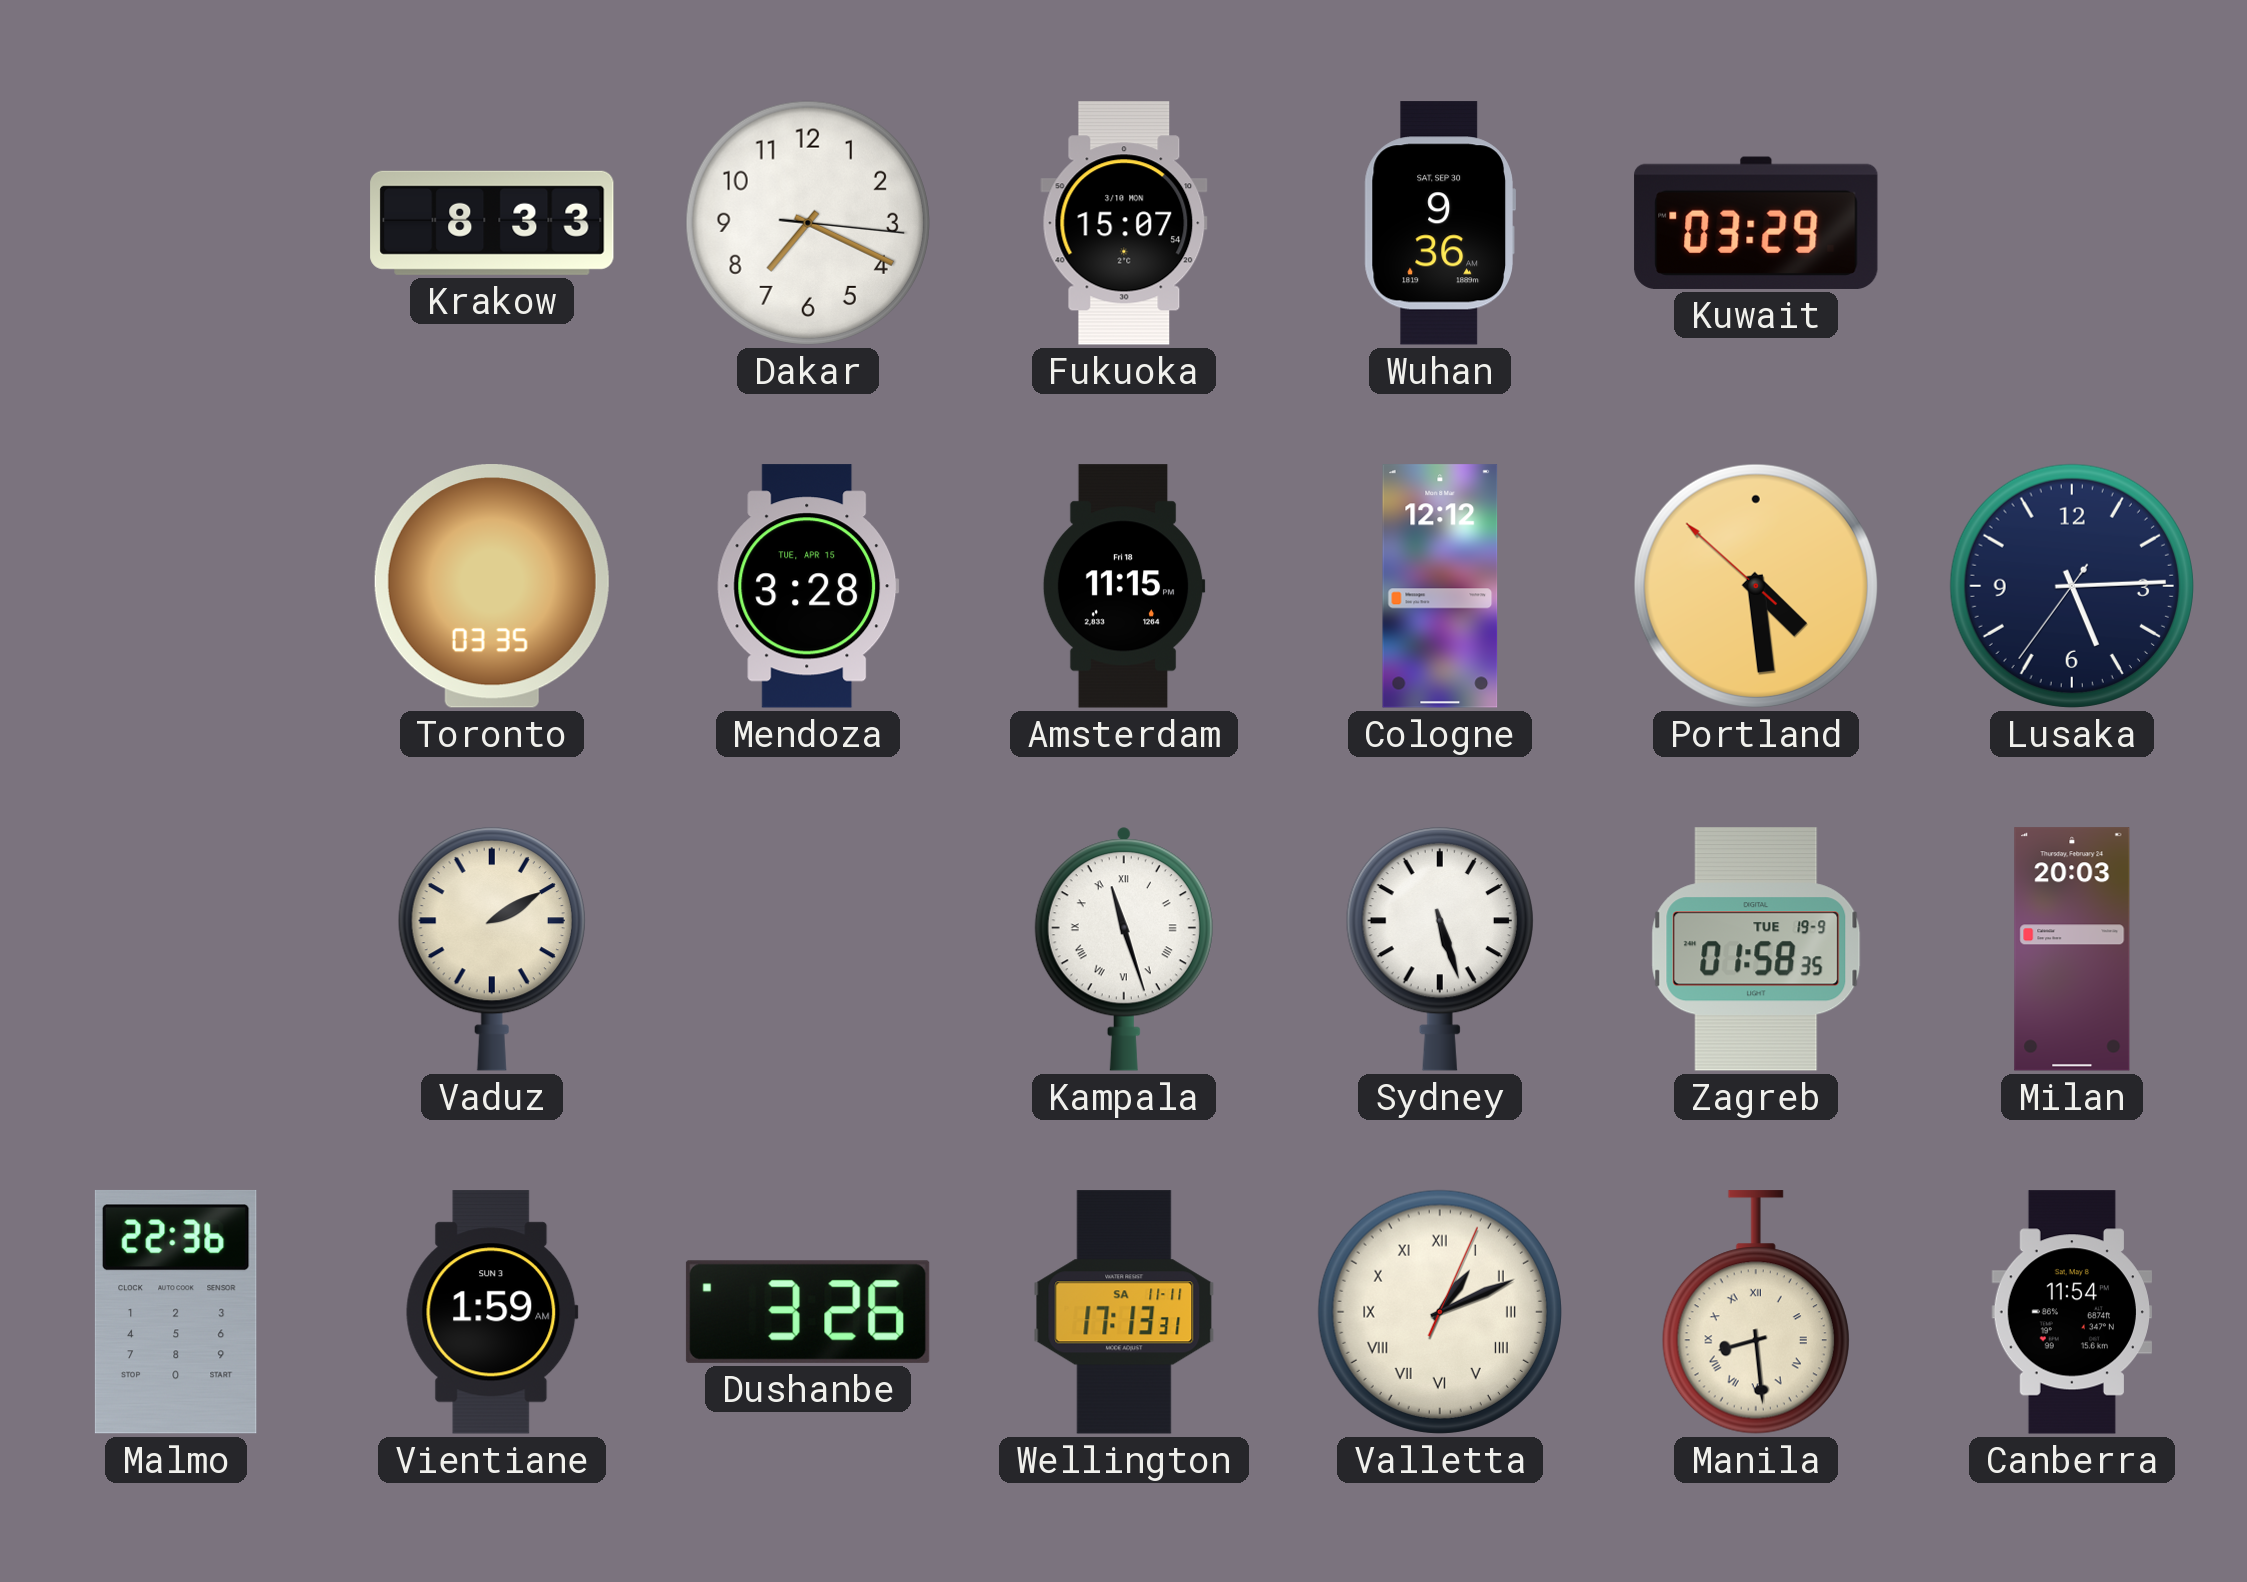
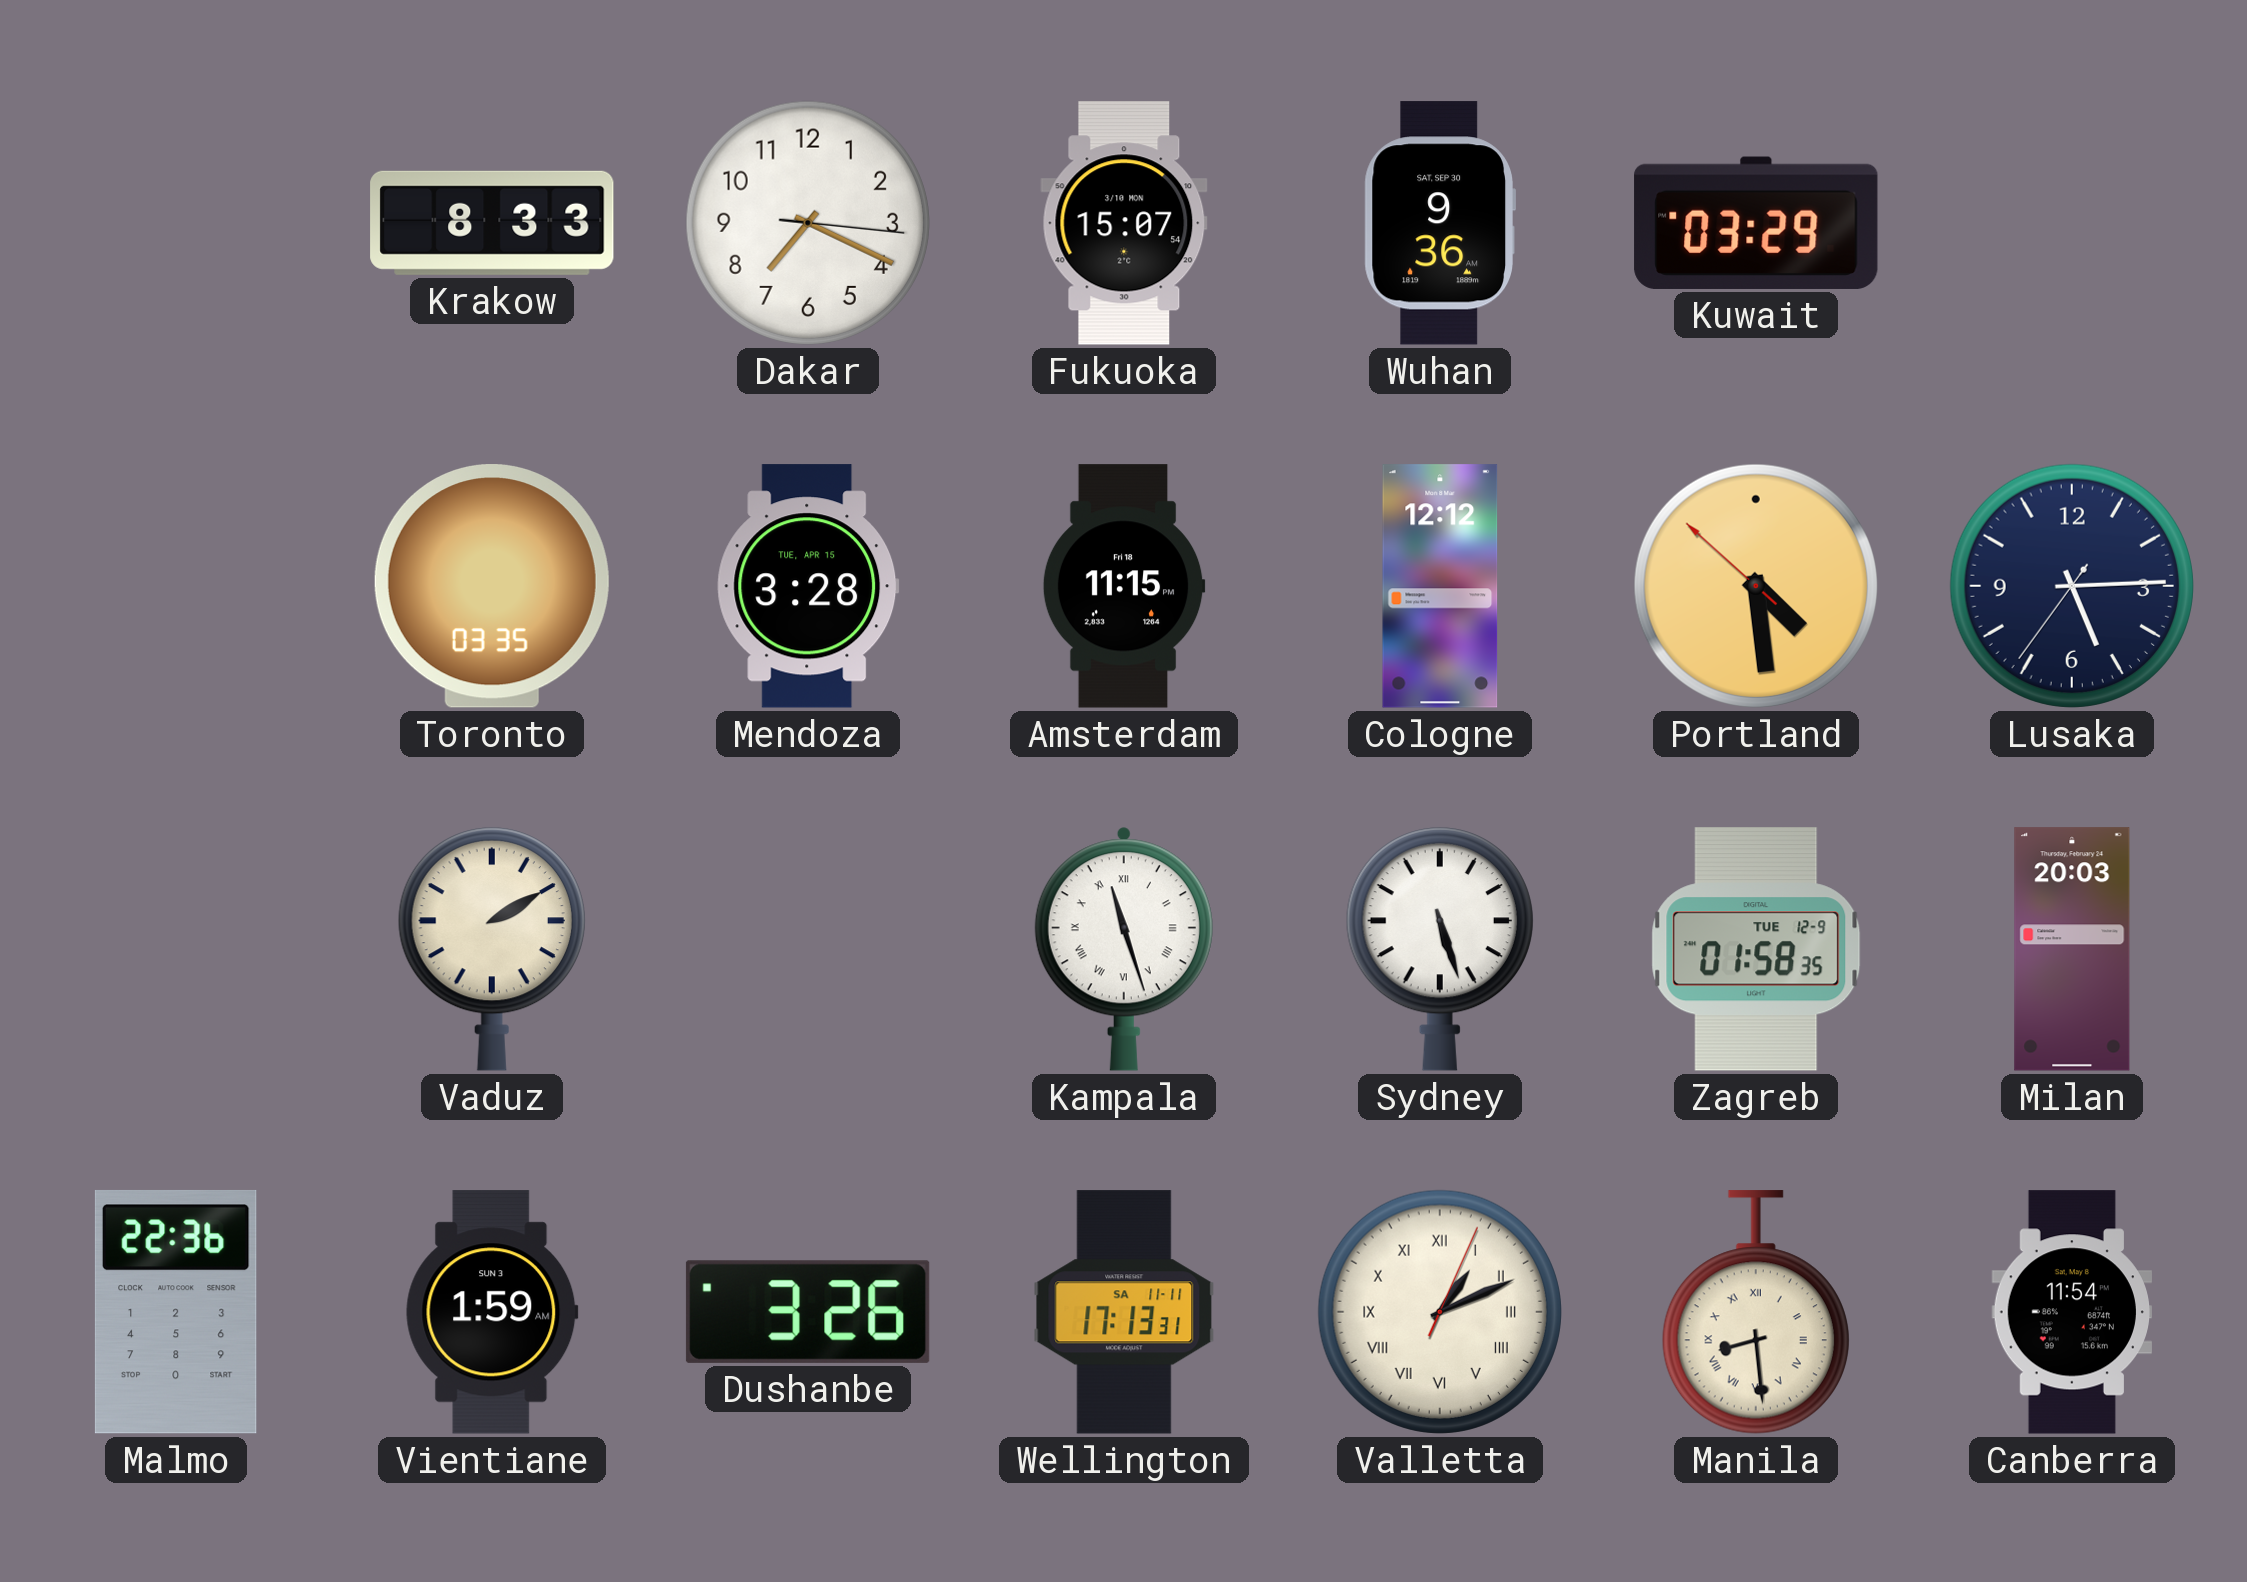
Zagreb date: TUE 19-9 -> TUE 12-9 (1756, 949)
